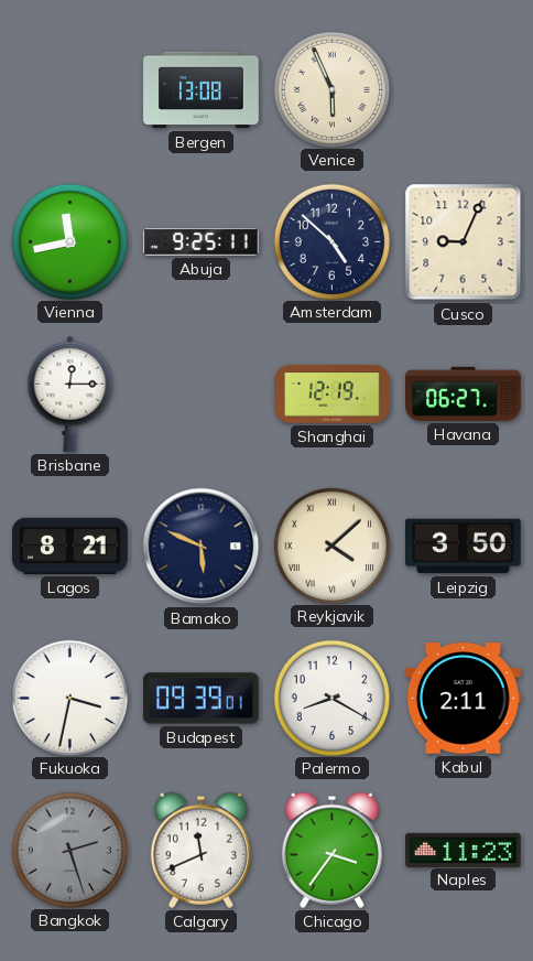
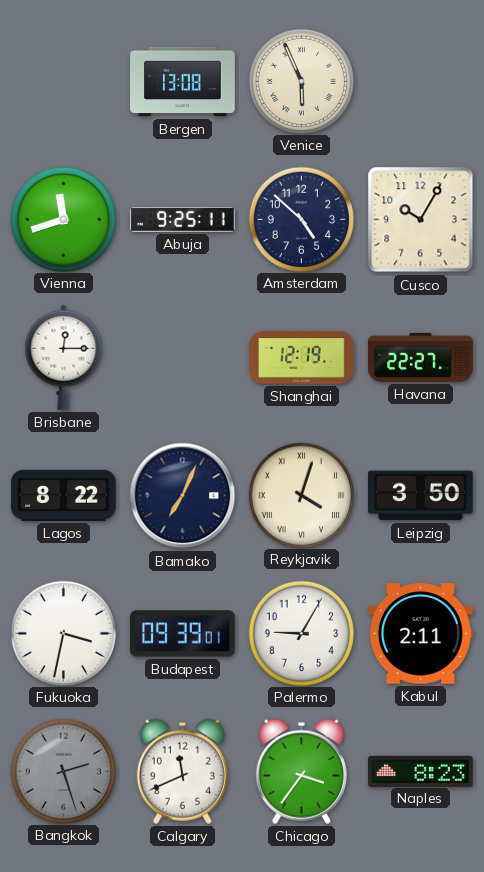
Vienna: 11:43 -> 11:42 (63, 219)
Cusco: 9:04 -> 10:05 (421, 220)
Havana: 06:27 -> 22:27 (421, 357)
Lagos: 8:21 -> 8:22 (64, 495)
Bamako: 5:49 -> 7:04 (183, 496)
Reykjavik: 4:08 -> 4:03 (301, 495)
Palermo: 8:20 -> 9:05 (301, 633)
Naples: 11:23 -> 8:23 (421, 771)
